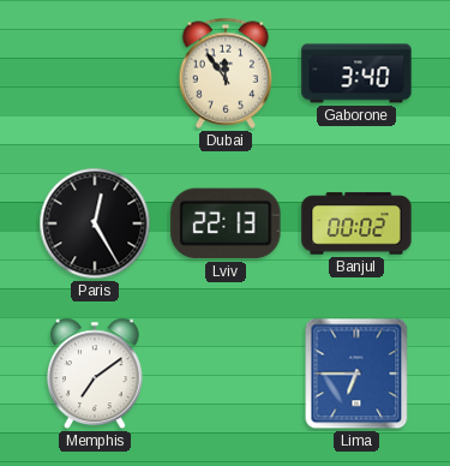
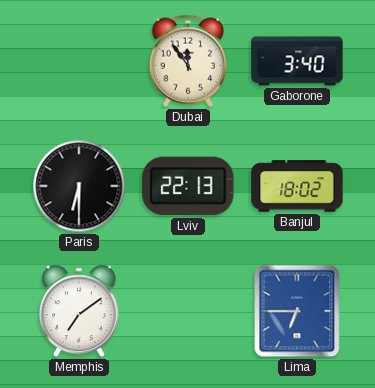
Paris: 12:25 -> 6:30 (79, 186)
Banjul: 00:02 -> 18:02 (297, 186)
